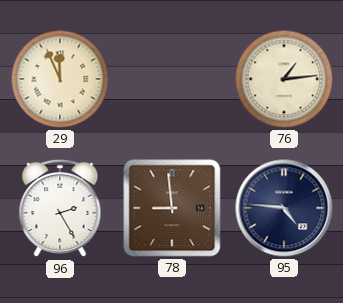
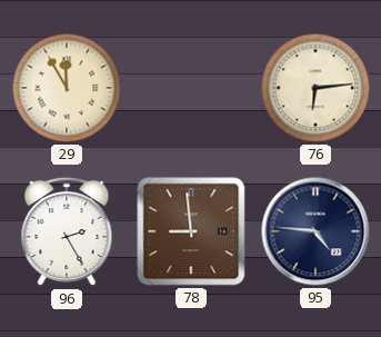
29: 11:56 -> 11:55 (67, 88)
76: 1:14 -> 6:14 (315, 88)
